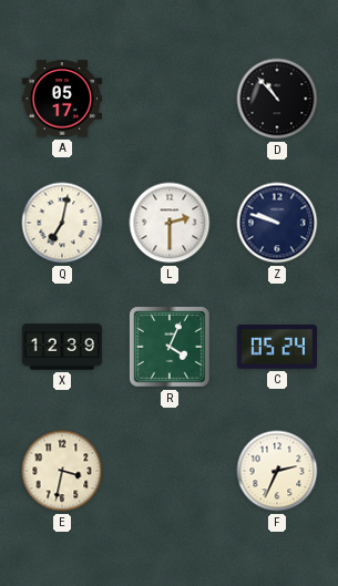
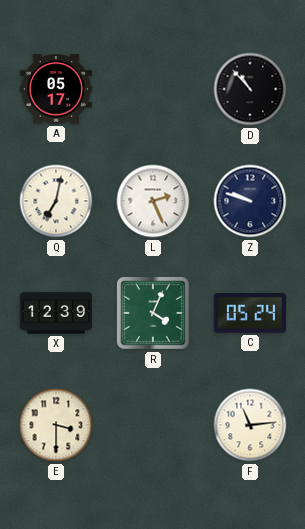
L: 2:30 -> 2:26 (153, 201)
E: 3:32 -> 3:30 (56, 425)
F: 2:34 -> 11:14 (250, 425)
